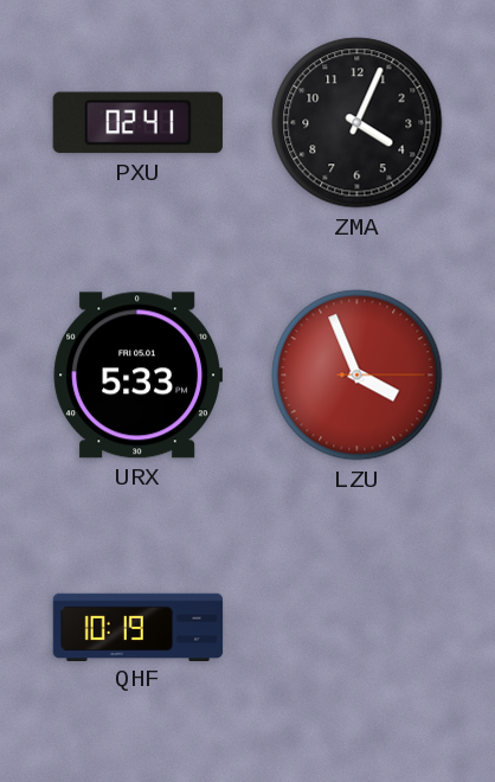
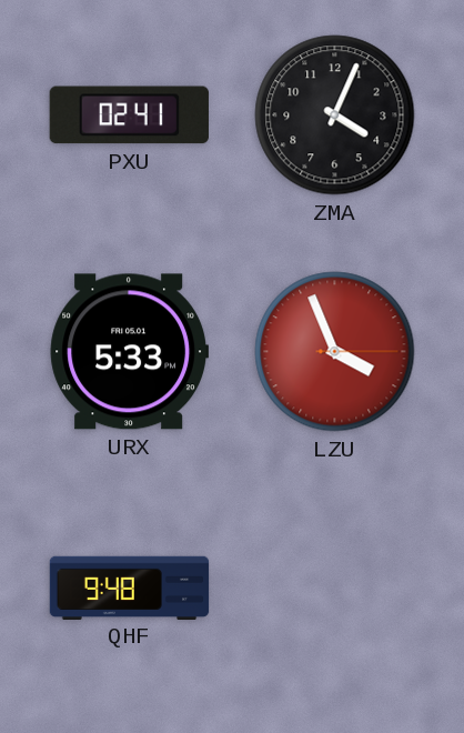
QHF: 10:19 -> 9:48 (130, 588)
